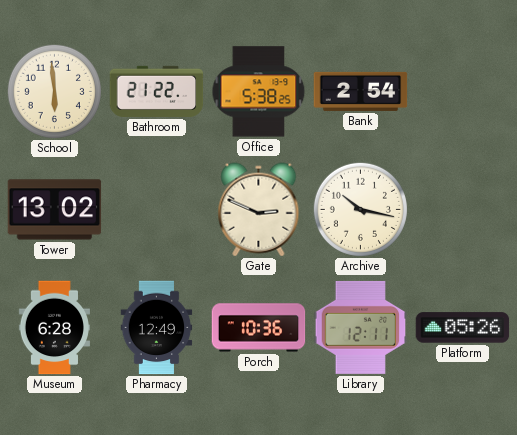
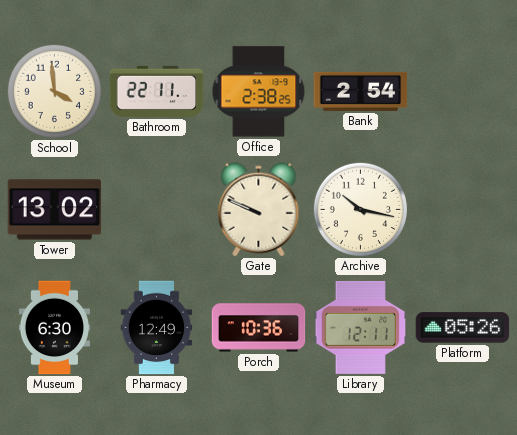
School: 5:59 -> 3:59 (54, 91)
Bathroom: 21:22 -> 22:11 (157, 91)
Office: 5:38 -> 2:38 (259, 92)
Gate: 2:49 -> 9:49 (259, 210)
Museum: 6:28 -> 6:30 (54, 328)
